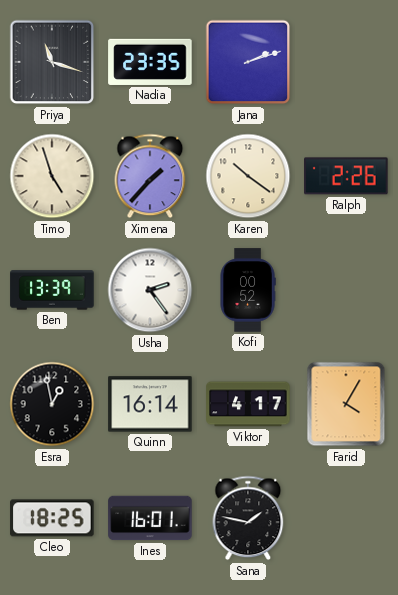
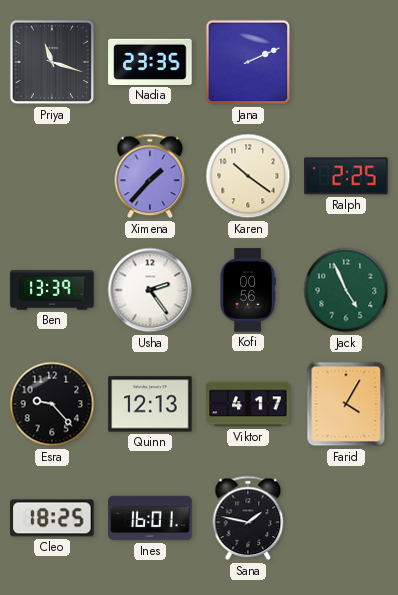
Jana: 2:12 -> 2:11 (248, 62)
Timo: 4:57 -> none (52, 176)
Ralph: 2:26 -> 2:25 (346, 176)
Kofi: 00:52 -> 00:56 (248, 290)
Jack: none -> 4:56 (346, 290)
Esra: 12:58 -> 9:23 (52, 404)
Quinn: 16:14 -> 12:13 (150, 404)
